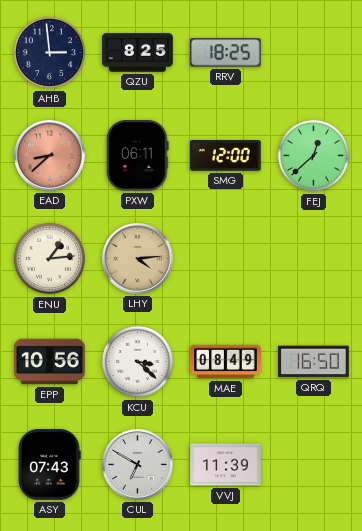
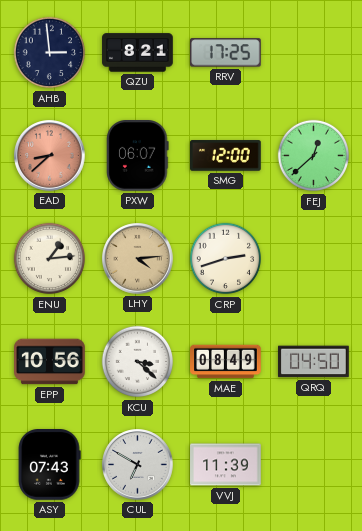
QZU: 8:25 -> 8:21 (138, 53)
RRV: 18:25 -> 17:25 (226, 53)
PXW: 06:11 -> 06:07 (138, 156)
CRP: none -> 2:42 (226, 259)
QRQ: 16:50 -> 04:50 (314, 362)
